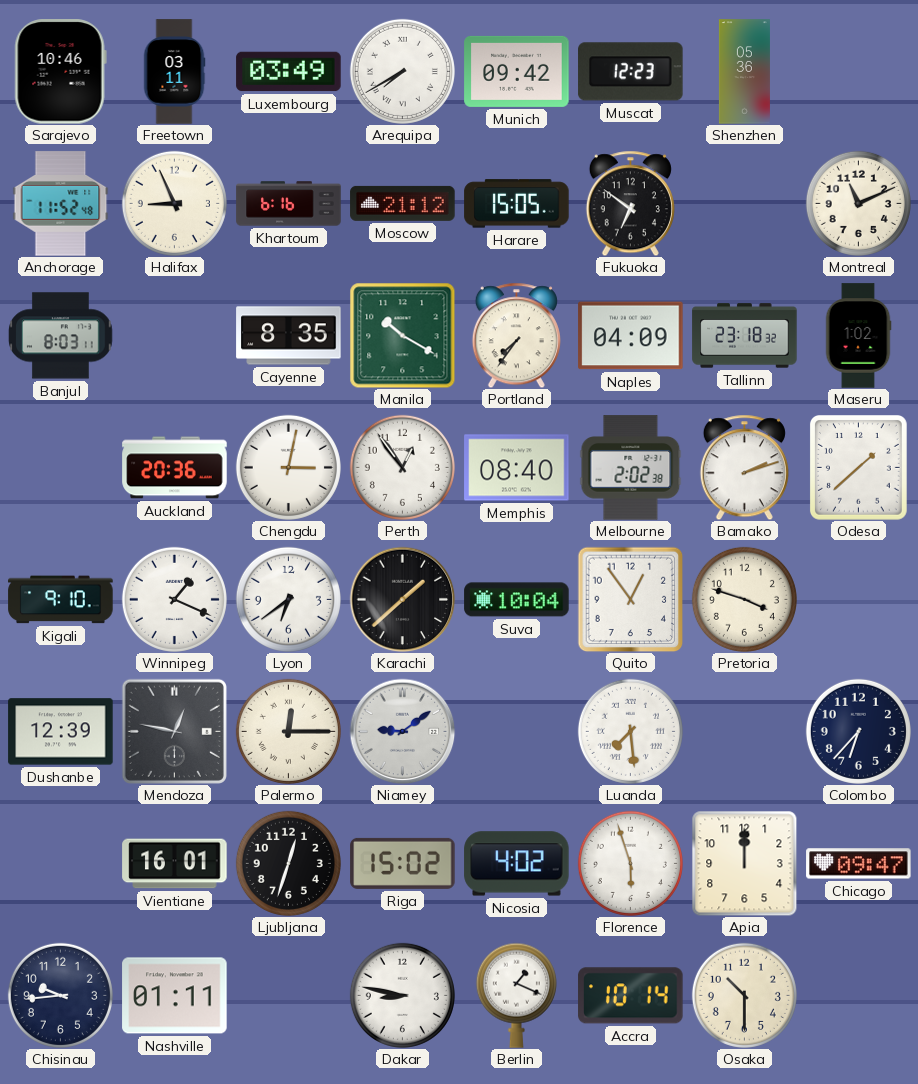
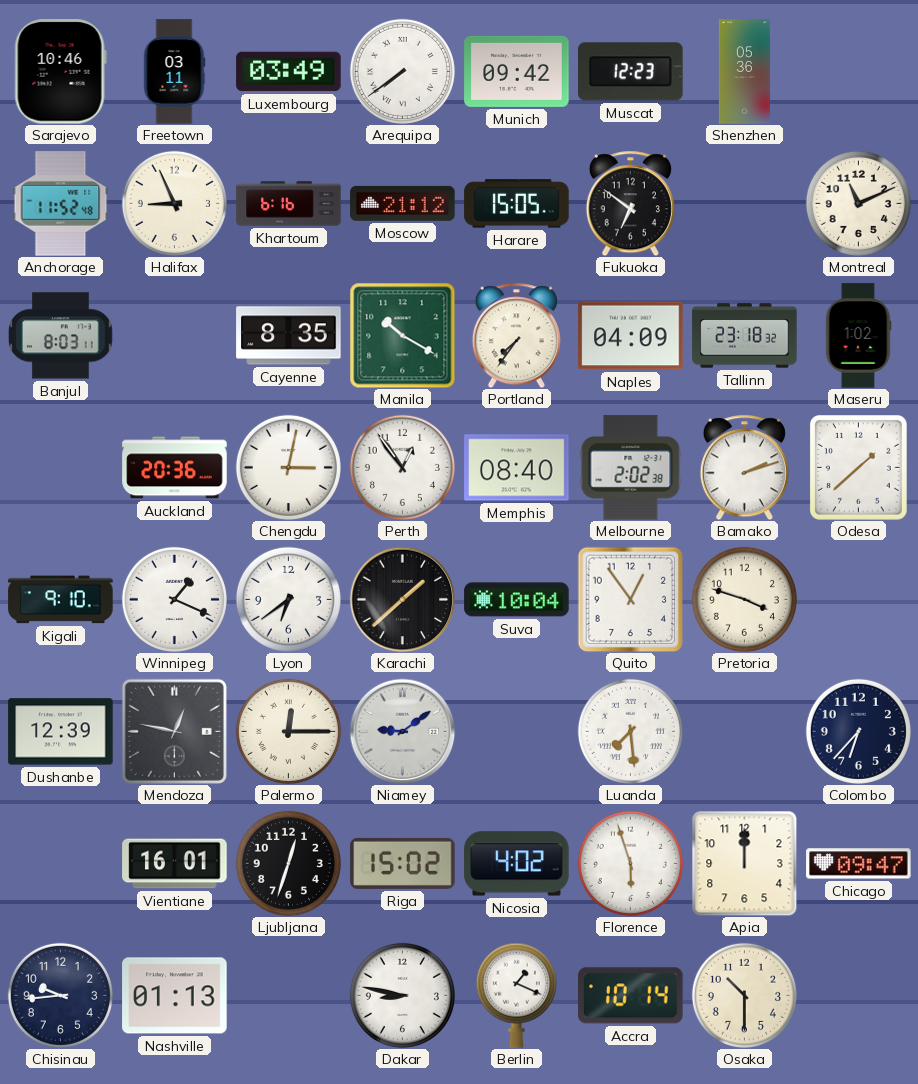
Arequipa: 7:40 -> 7:39 (402, 71)
Nashville: 01:11 -> 01:13 (175, 996)
